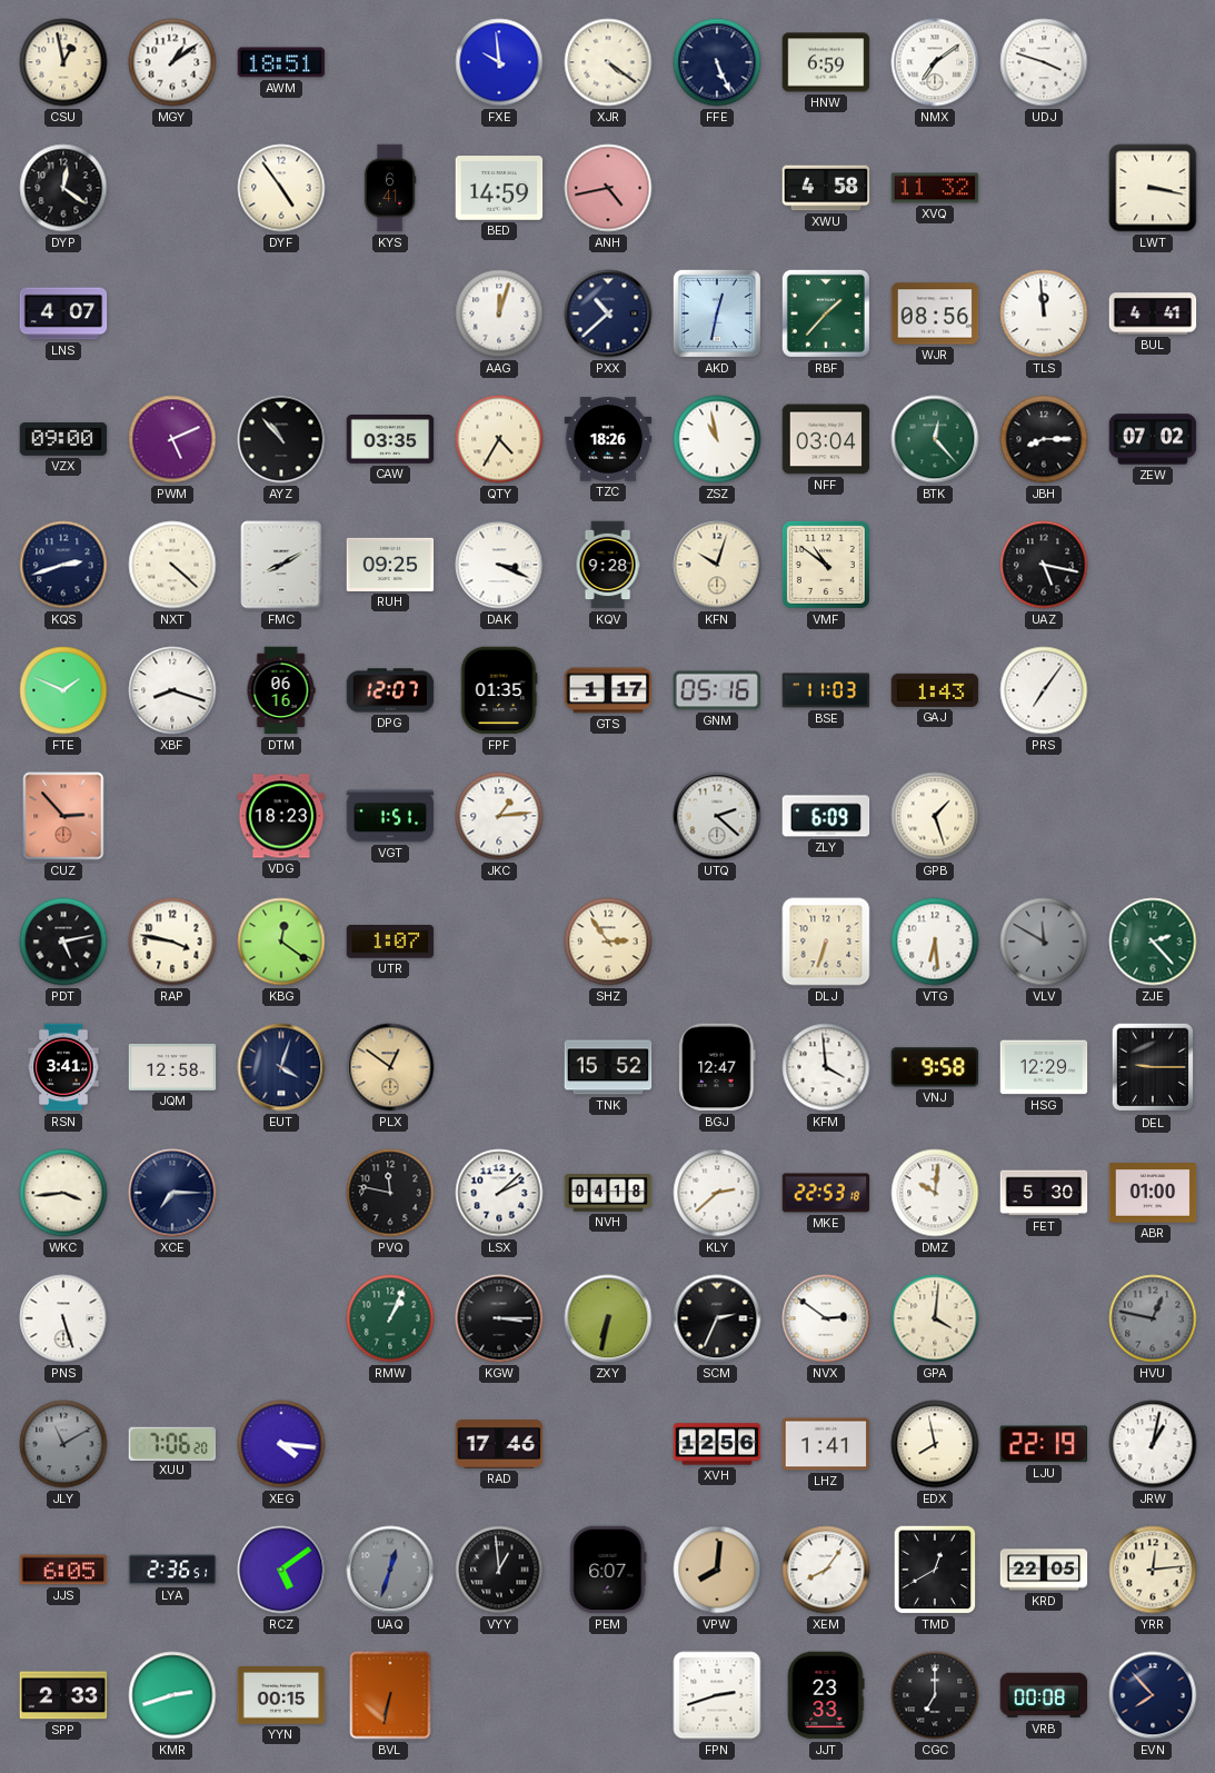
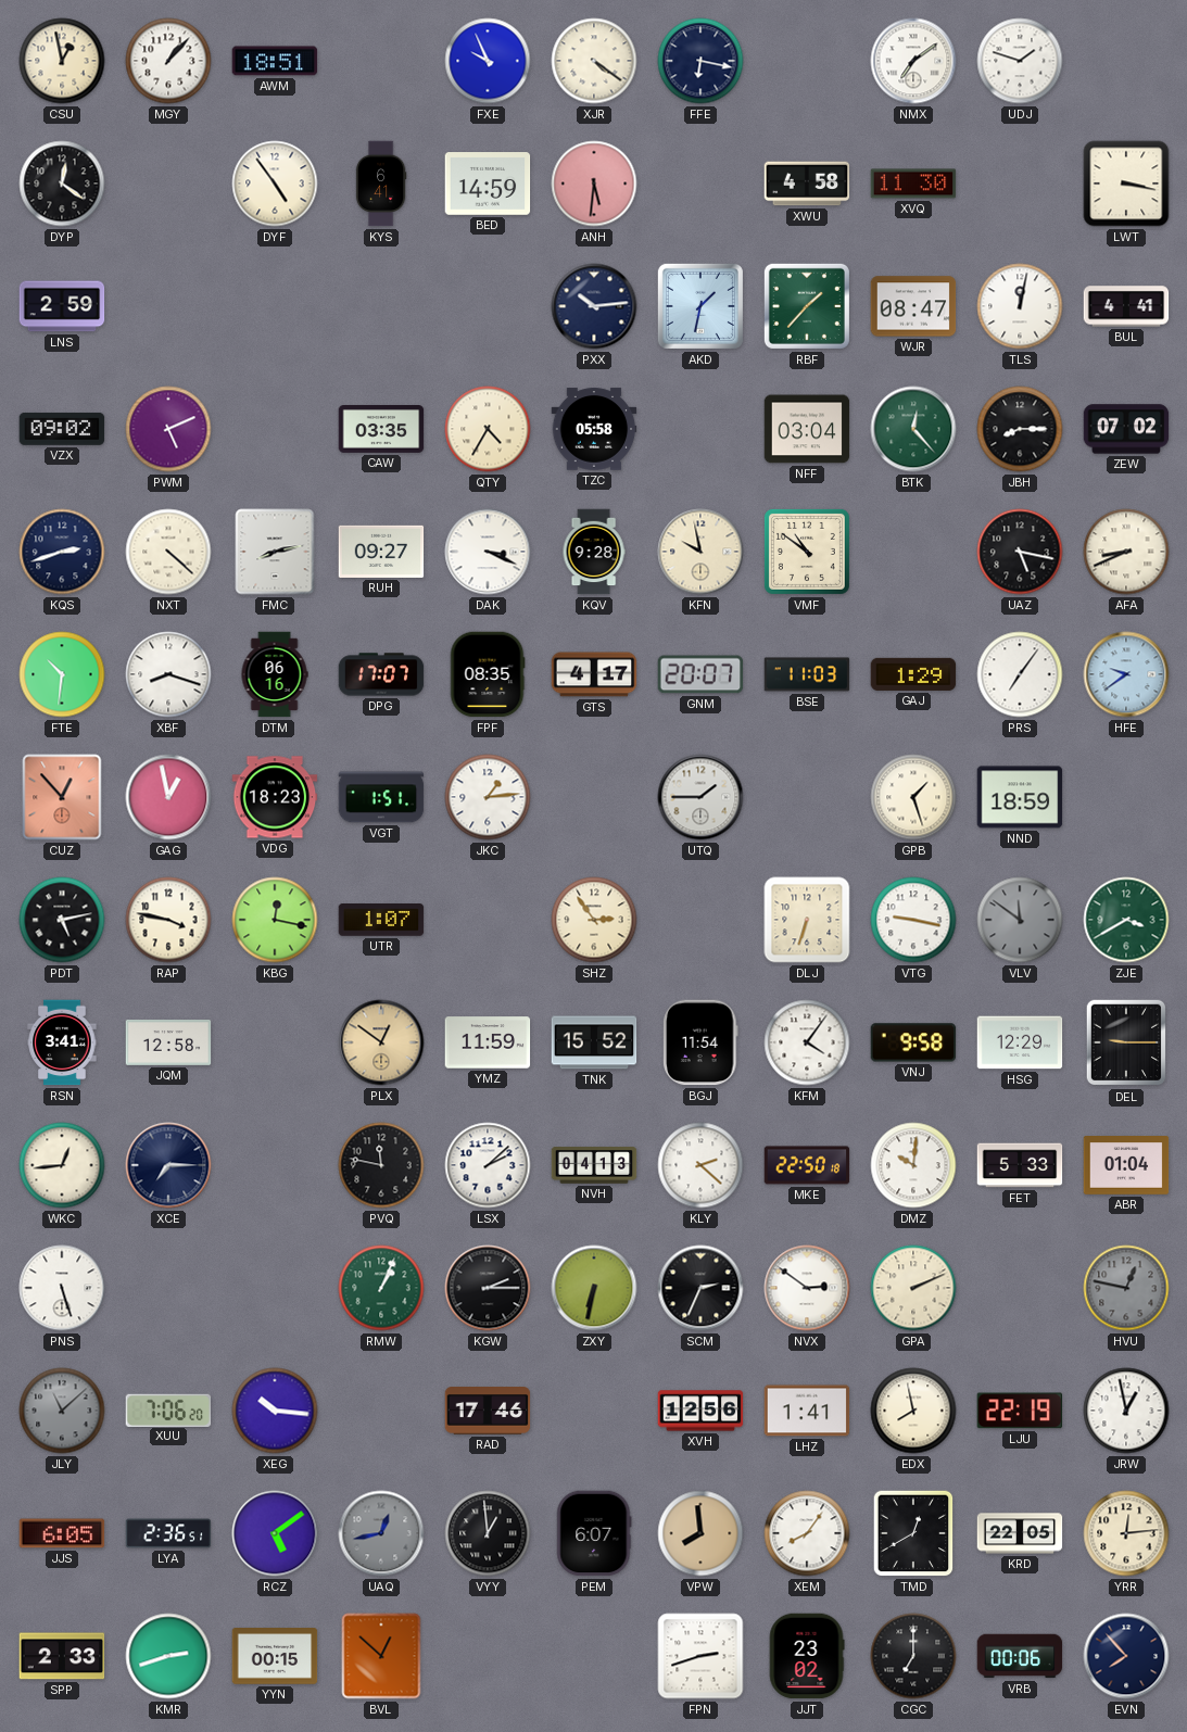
MGY: 1:09 -> 1:07 (168, 61)
FXE: 9:59 -> 9:56 (488, 61)
FFE: 5:26 -> 6:17 (700, 61)
HNW: 6:59 -> none (826, 62)
UDJ: 3:48 -> 1:48 (1020, 61)
ANH: 4:43 -> 5:31 (594, 184)
XVQ: 11:32 -> 11:30 (913, 184)
LNS: 4:07 -> 2:59 (62, 306)
AAG: 12:03 -> none (499, 313)
PXX: 10:38 -> 10:14 (594, 306)
AKD: 12:32 -> 1:32 (700, 306)
WJR: 08:56 -> 08:47 (913, 306)
TLS: 11:59 -> 12:02 (1020, 306)
VZX: 09:00 -> 09:02 (62, 429)
AYZ: 10:53 -> none (281, 439)
TZC: 18:26 -> 05:58 (594, 429)
ZSZ: 10:58 -> none (717, 439)
FMC: 8:10 -> 8:13 (275, 552)
RUH: 09:25 -> 09:27 (381, 552)
KFN: 10:03 -> 9:58 (700, 552)
AFA: none -> 8:41 (1126, 552)
FTE: 1:49 -> 10:31 (62, 674)
DPG: 12:07 -> 17:07 (381, 674)
FPF: 01:35 -> 08:35 (488, 674)
GTS: 1:17 -> 4:17 (594, 674)
GNM: 05:16 -> 20:07 (700, 674)
GAJ: 1:43 -> 1:29 (913, 674)
HFE: none -> 9:39 (1126, 674)
CUZ: 2:53 -> 12:53 (62, 797)
GAG: none -> 12:58 (168, 797)
UTQ: 2:22 -> 1:45 (700, 797)
ZLY: 6:09 -> none (826, 816)
NND: none -> 18:59 (1020, 797)
KBG: 12:21 -> 12:17 (275, 920)
VTG: 6:29 -> 9:17 (913, 920)
VLV: 11:50 -> 11:51 (1020, 920)
ZJE: 2:23 -> 3:40 (1126, 920)
EUT: 4:03 -> none (281, 1067)
YMZ: none -> 11:59 (488, 1042)
BGJ: 12:47 -> 11:54 (700, 1042)
KFM: 3:59 -> 4:06 (807, 1042)
WKC: 3:44 -> 12:44 (62, 1165)
NVH: 04:18 -> 04:13 (594, 1165)
KLY: 2:38 -> 2:22 (700, 1165)
MKE: 22:53 -> 22:50 (807, 1165)
FET: 5:30 -> 5:33 (1020, 1165)
ABR: 01:00 -> 01:04 (1126, 1166)
KGW: 3:15 -> 2:15 (488, 1288)
GPA: 4:01 -> 2:11 (913, 1288)
JLY: 11:10 -> 11:08 (62, 1411)
XEG: 4:16 -> 10:16 (275, 1411)
JRW: 1:02 -> 12:58 (1126, 1411)
UAQ: 12:33 -> 12:43 (381, 1533)
VPW: 8:01 -> 7:59 (700, 1533)
BVL: 6:32 -> 12:52 (381, 1656)
JJT: 23:33 -> 23:02 (807, 1656)
VRB: 00:08 -> 00:06 (1020, 1656)
